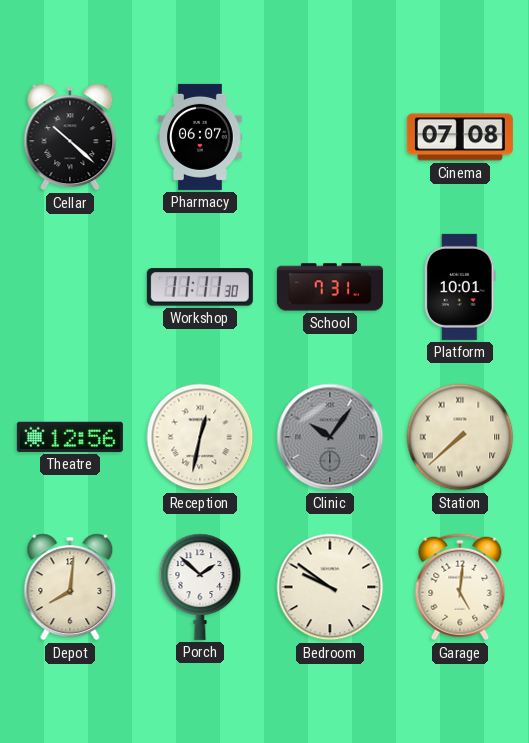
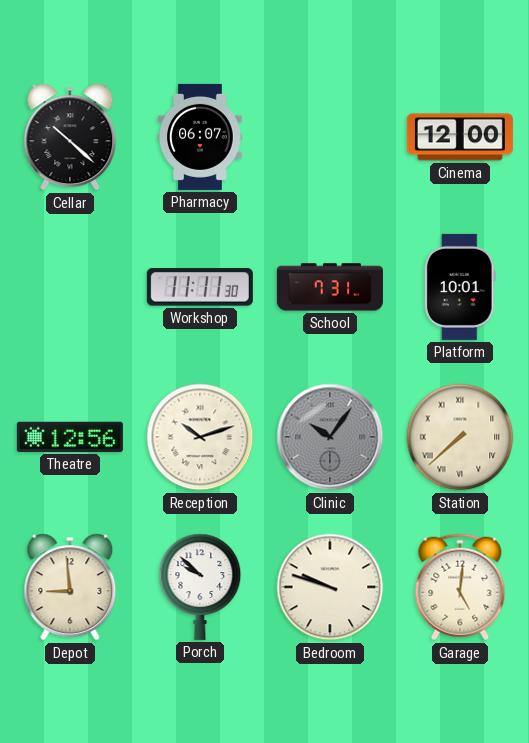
Cinema: 07:08 -> 12:00 (460, 137)
Reception: 12:32 -> 10:12 (200, 437)
Depot: 8:01 -> 8:59 (70, 587)
Porch: 1:52 -> 9:52 (200, 587)
Bedroom: 9:51 -> 9:48 (330, 587)
